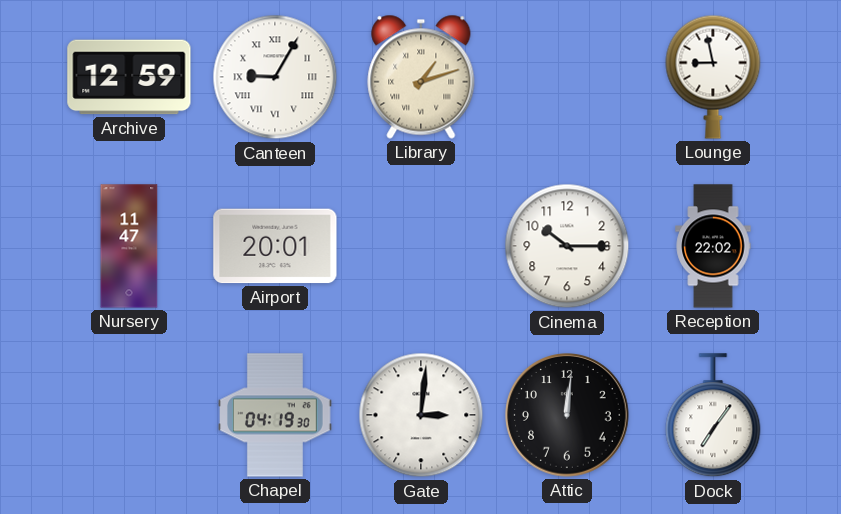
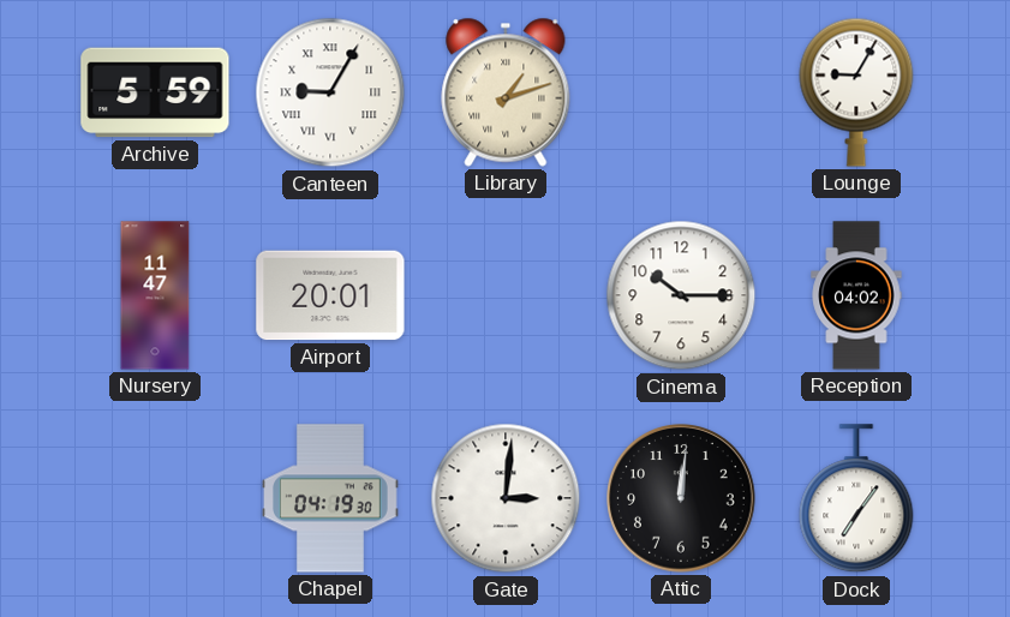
Archive: 12:59 -> 5:59 (155, 92)
Lounge: 8:58 -> 9:05 (856, 92)
Reception: 22:02 -> 04:02 (856, 295)
